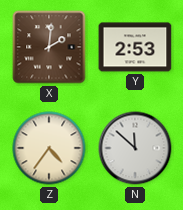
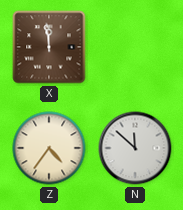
X: 2:01 -> 11:59 (49, 47)
Y: 2:53 -> none (135, 47)
